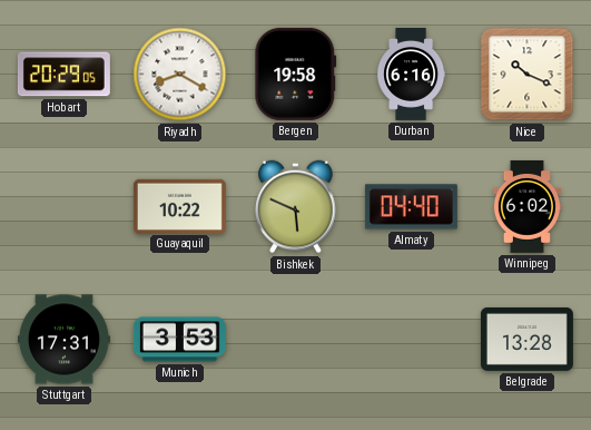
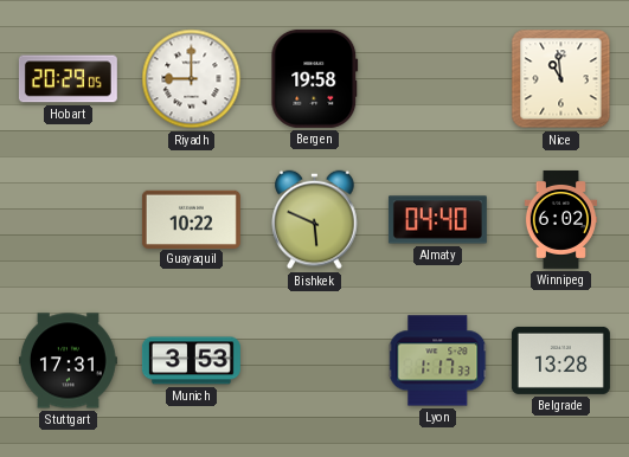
Riyadh: 8:20 -> 9:00 (192, 79)
Durban: 6:16 -> none (412, 74)
Nice: 10:19 -> 10:59 (561, 79)
Lyon: none -> 1:17 (438, 361)
